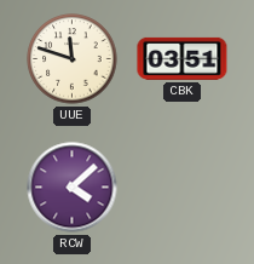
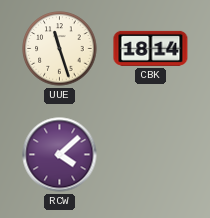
UUE: 11:48 -> 11:27 (60, 49)
CBK: 03:51 -> 18:14 (151, 48)
